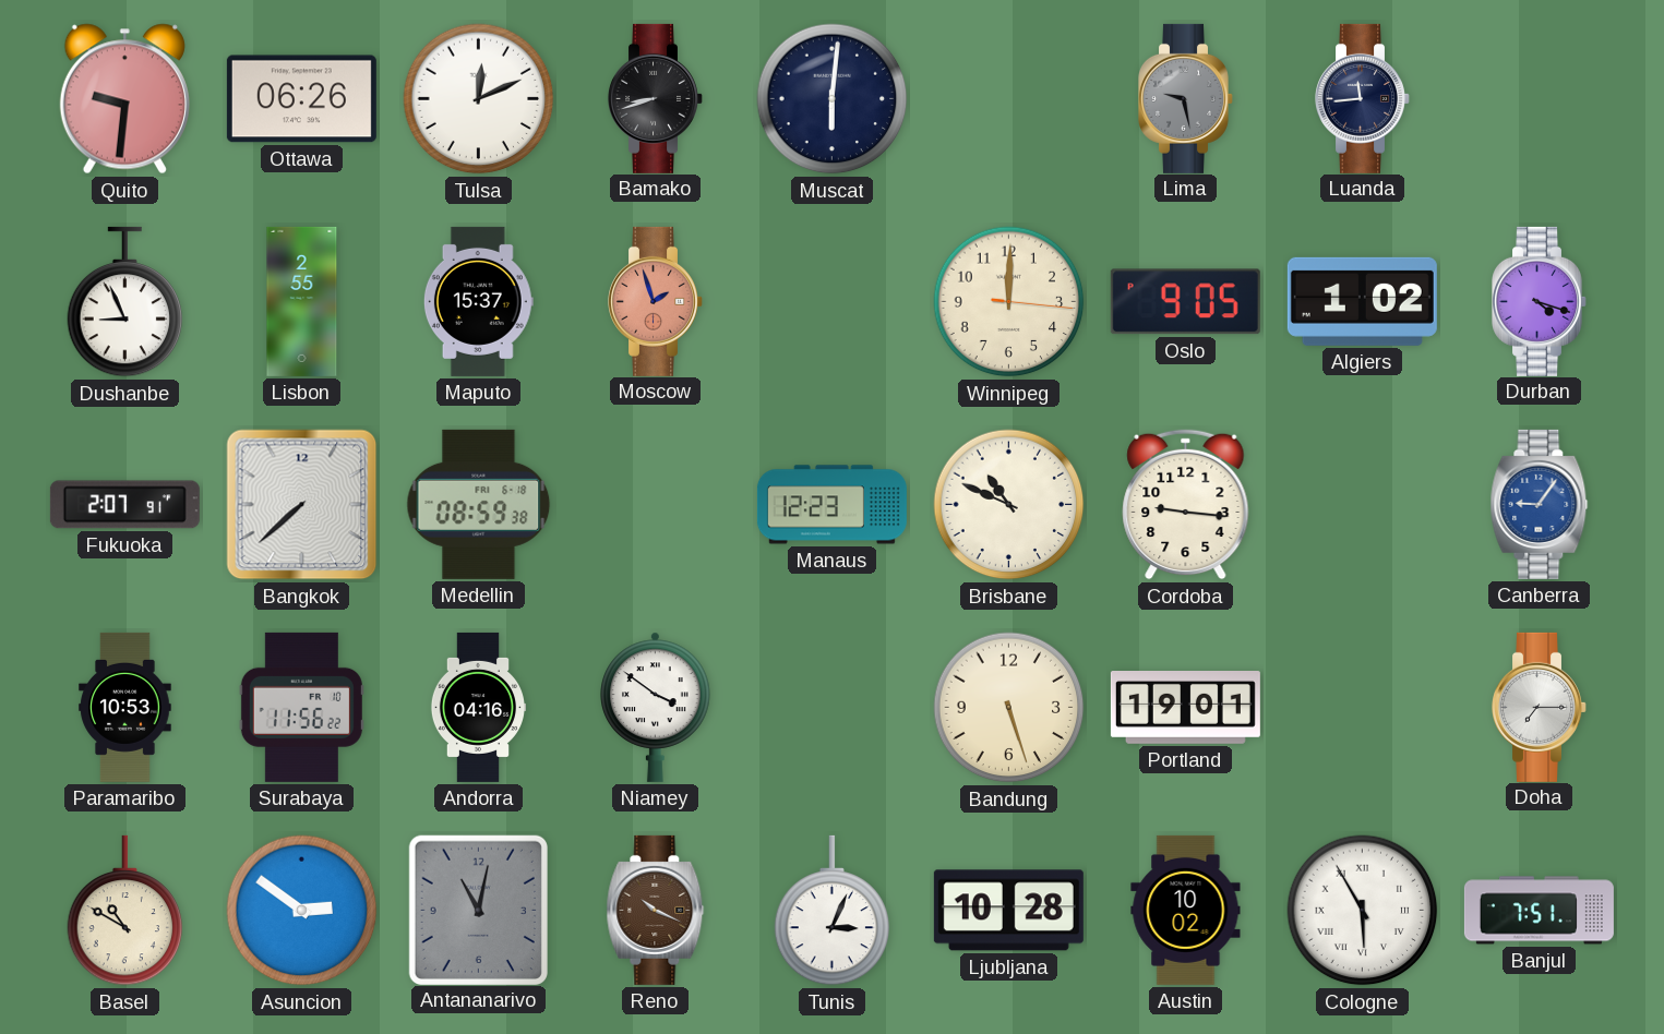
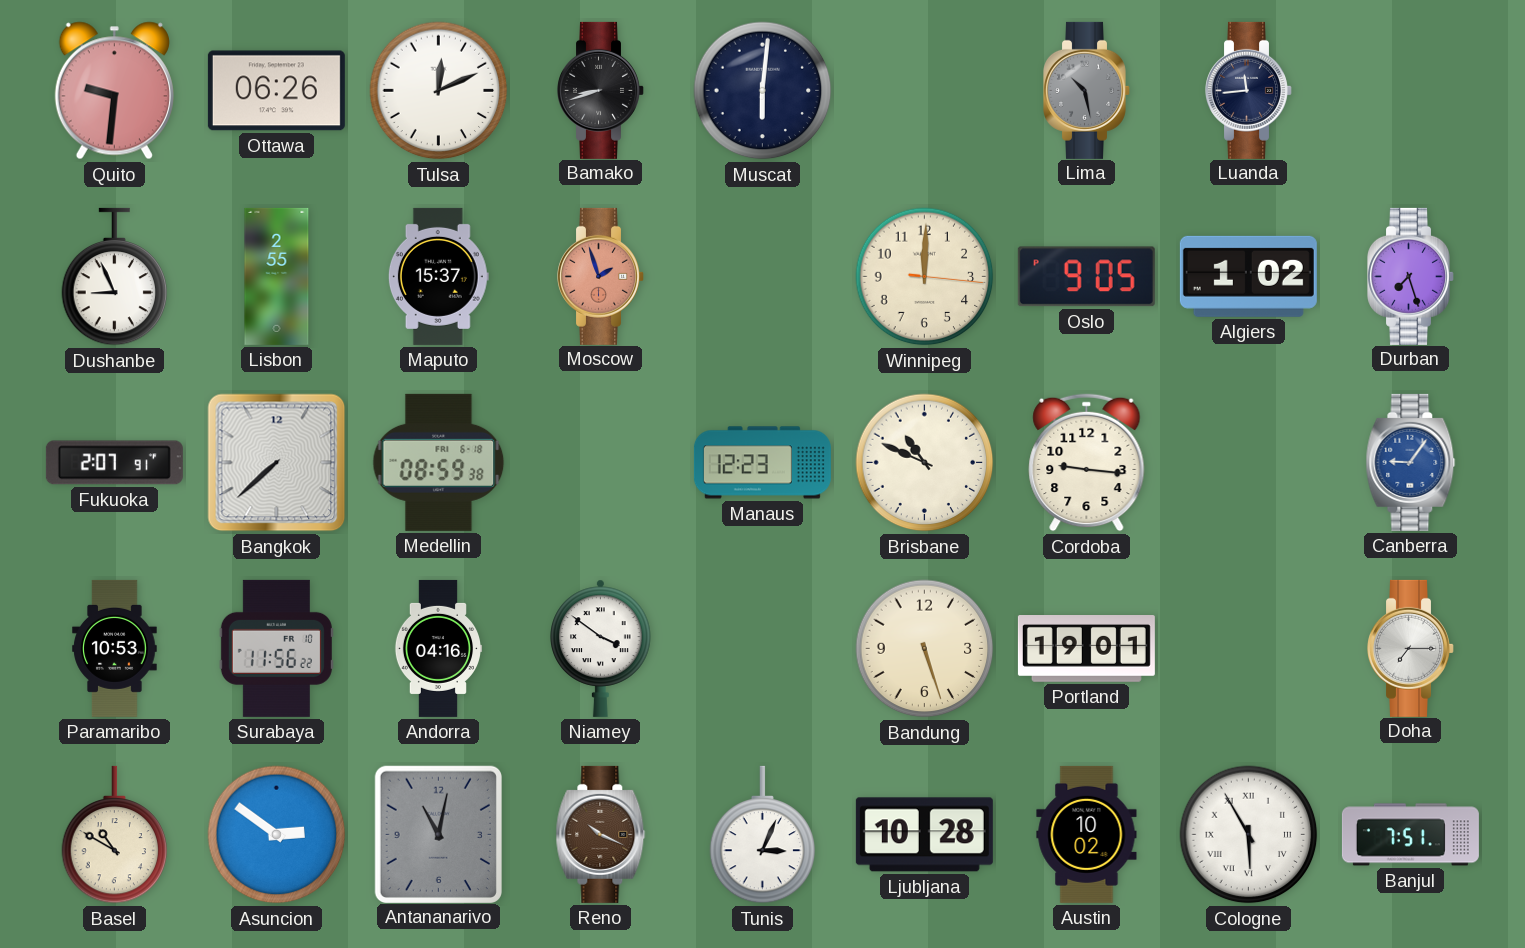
Lima: 9:28 -> 10:28 (1087, 90)
Durban: 4:18 -> 7:27 (1411, 276)
